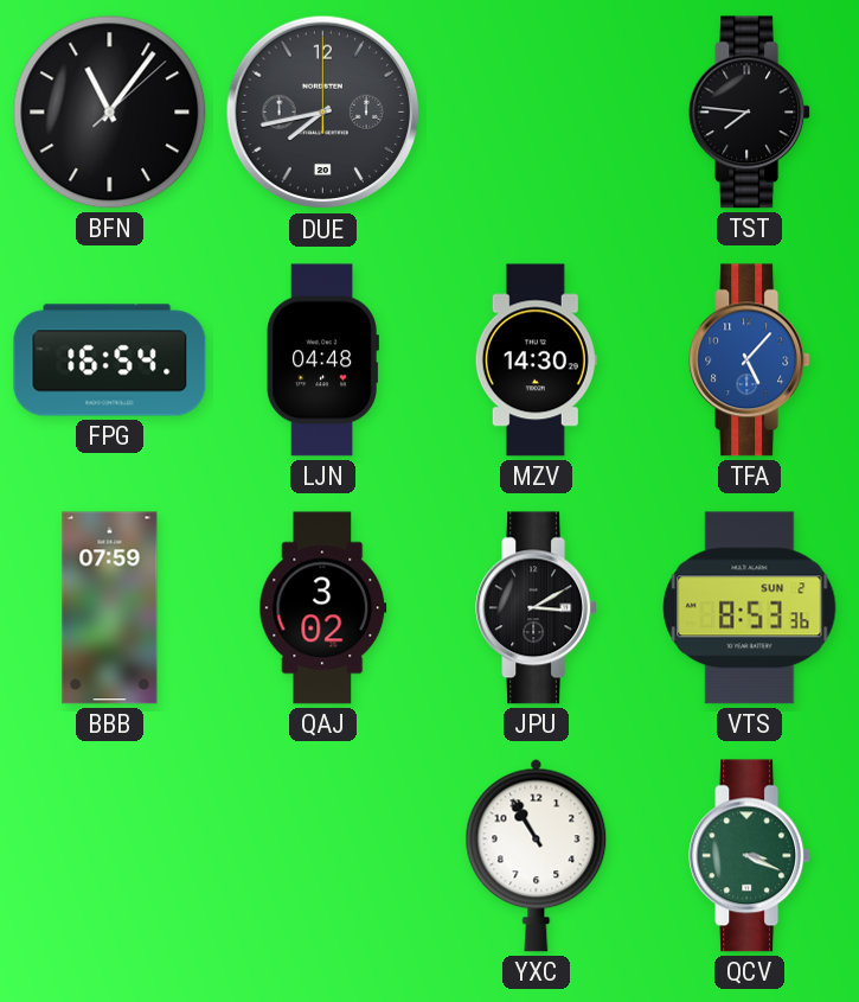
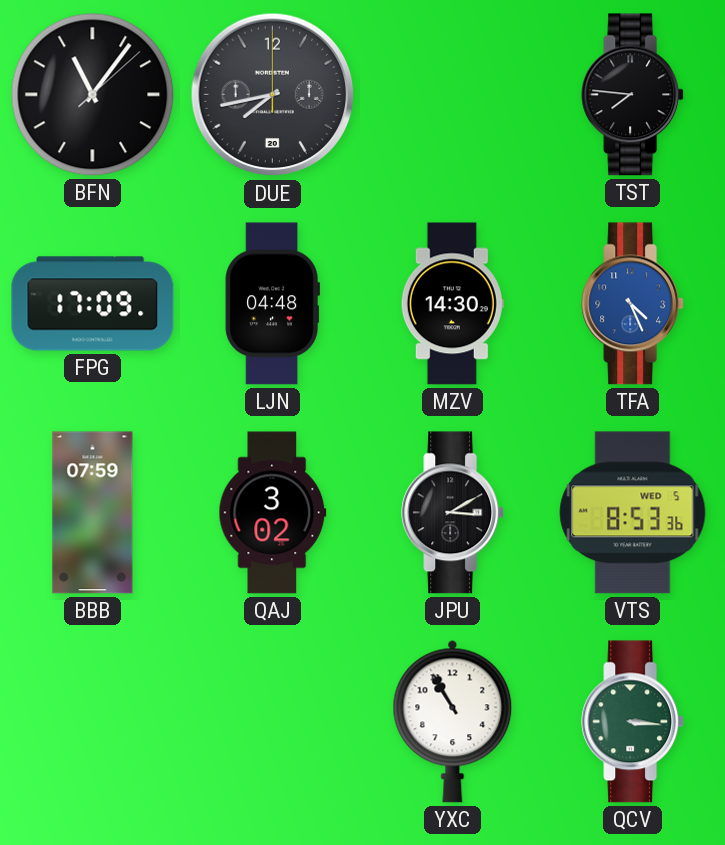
FPG: 16:54 -> 17:09 (93, 304)
TFA: 5:07 -> 4:26 (633, 304)
VTS date: SUN 2 -> WED 5 (633, 513)
QCV: 3:19 -> 3:16 (633, 722)
